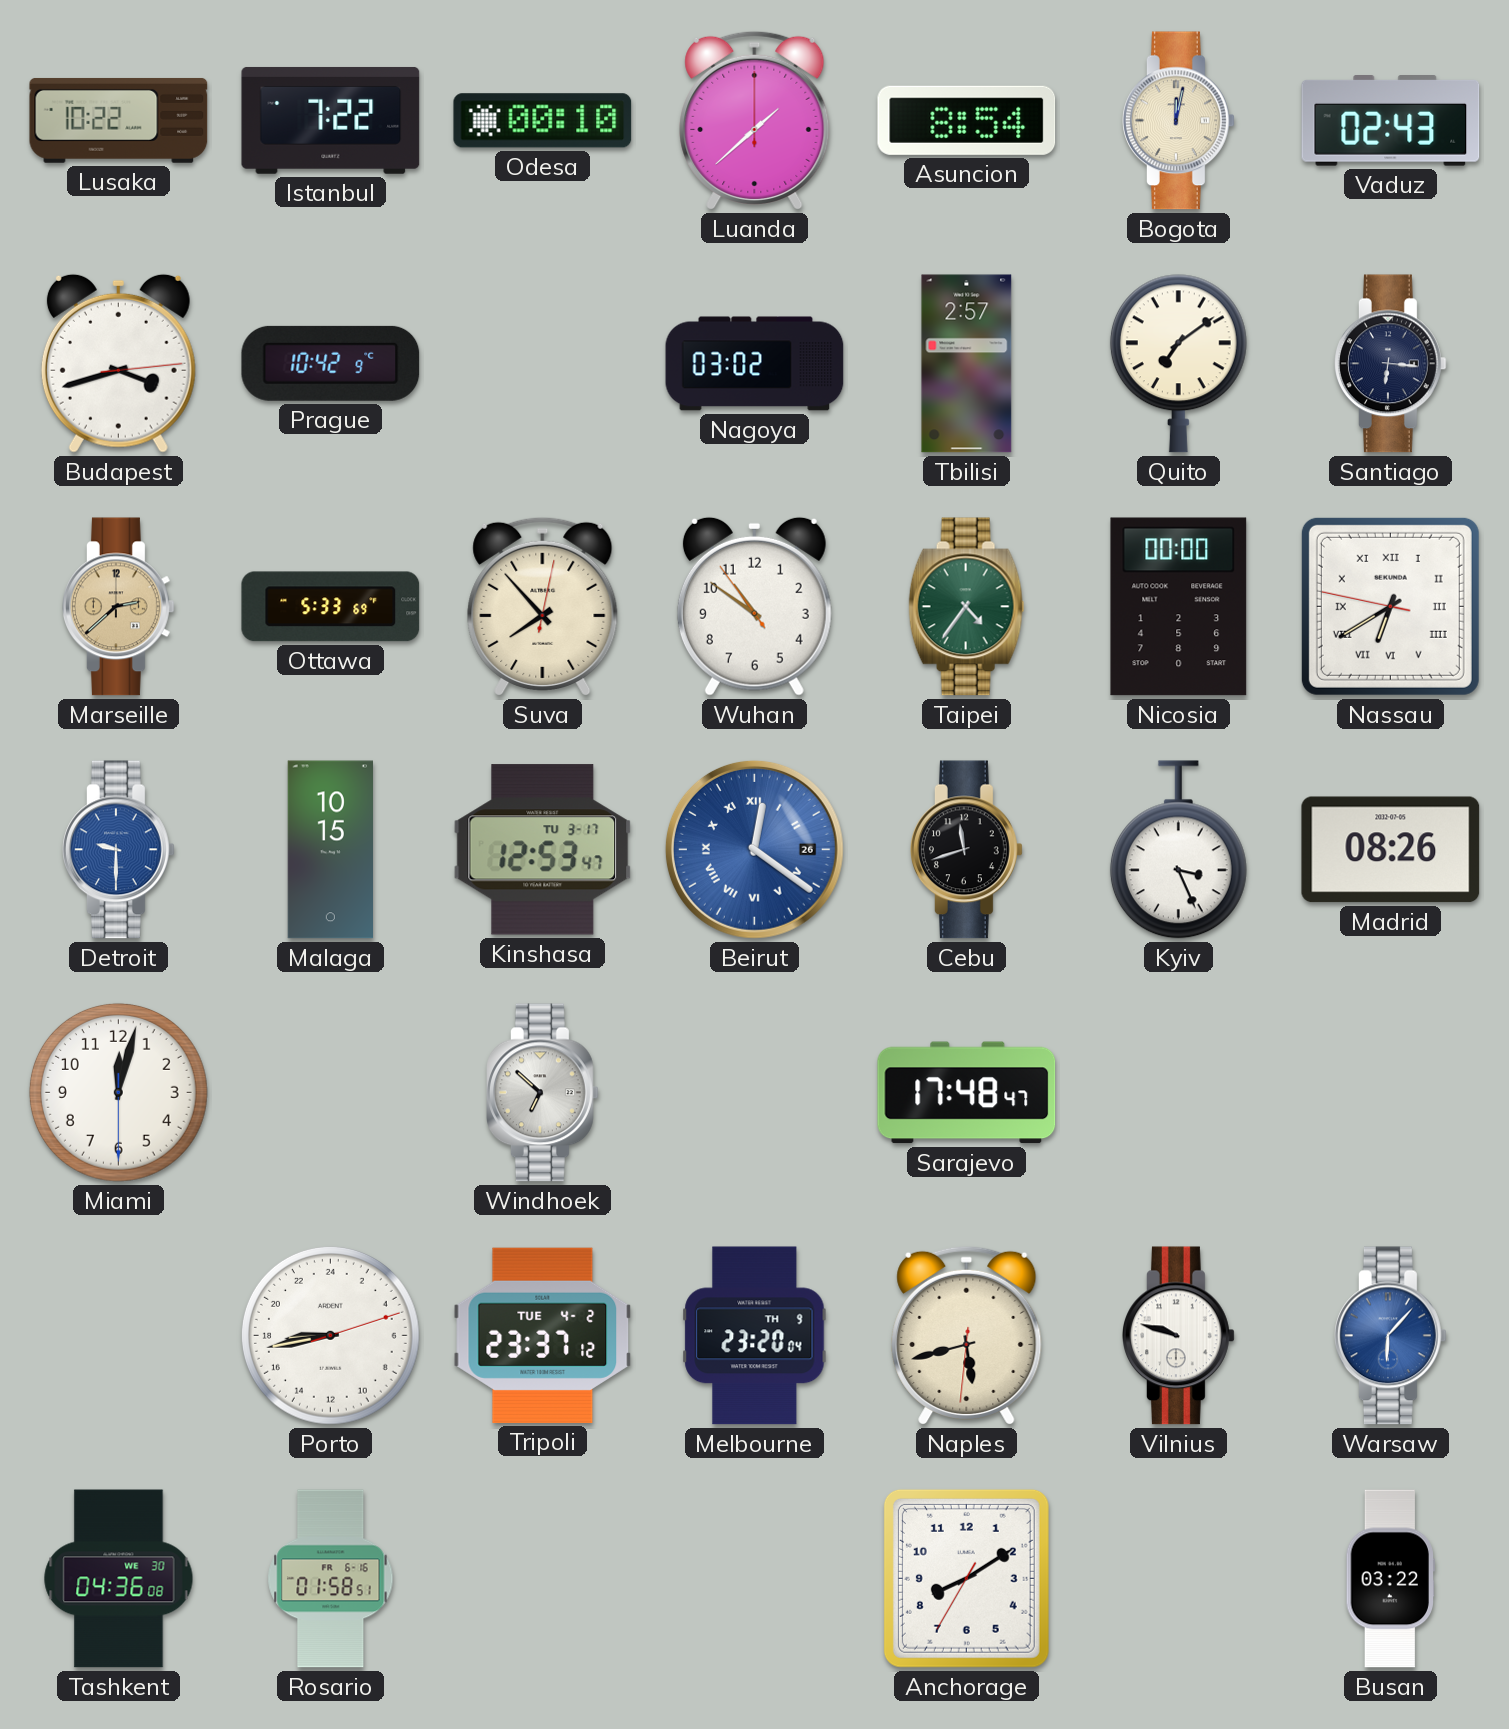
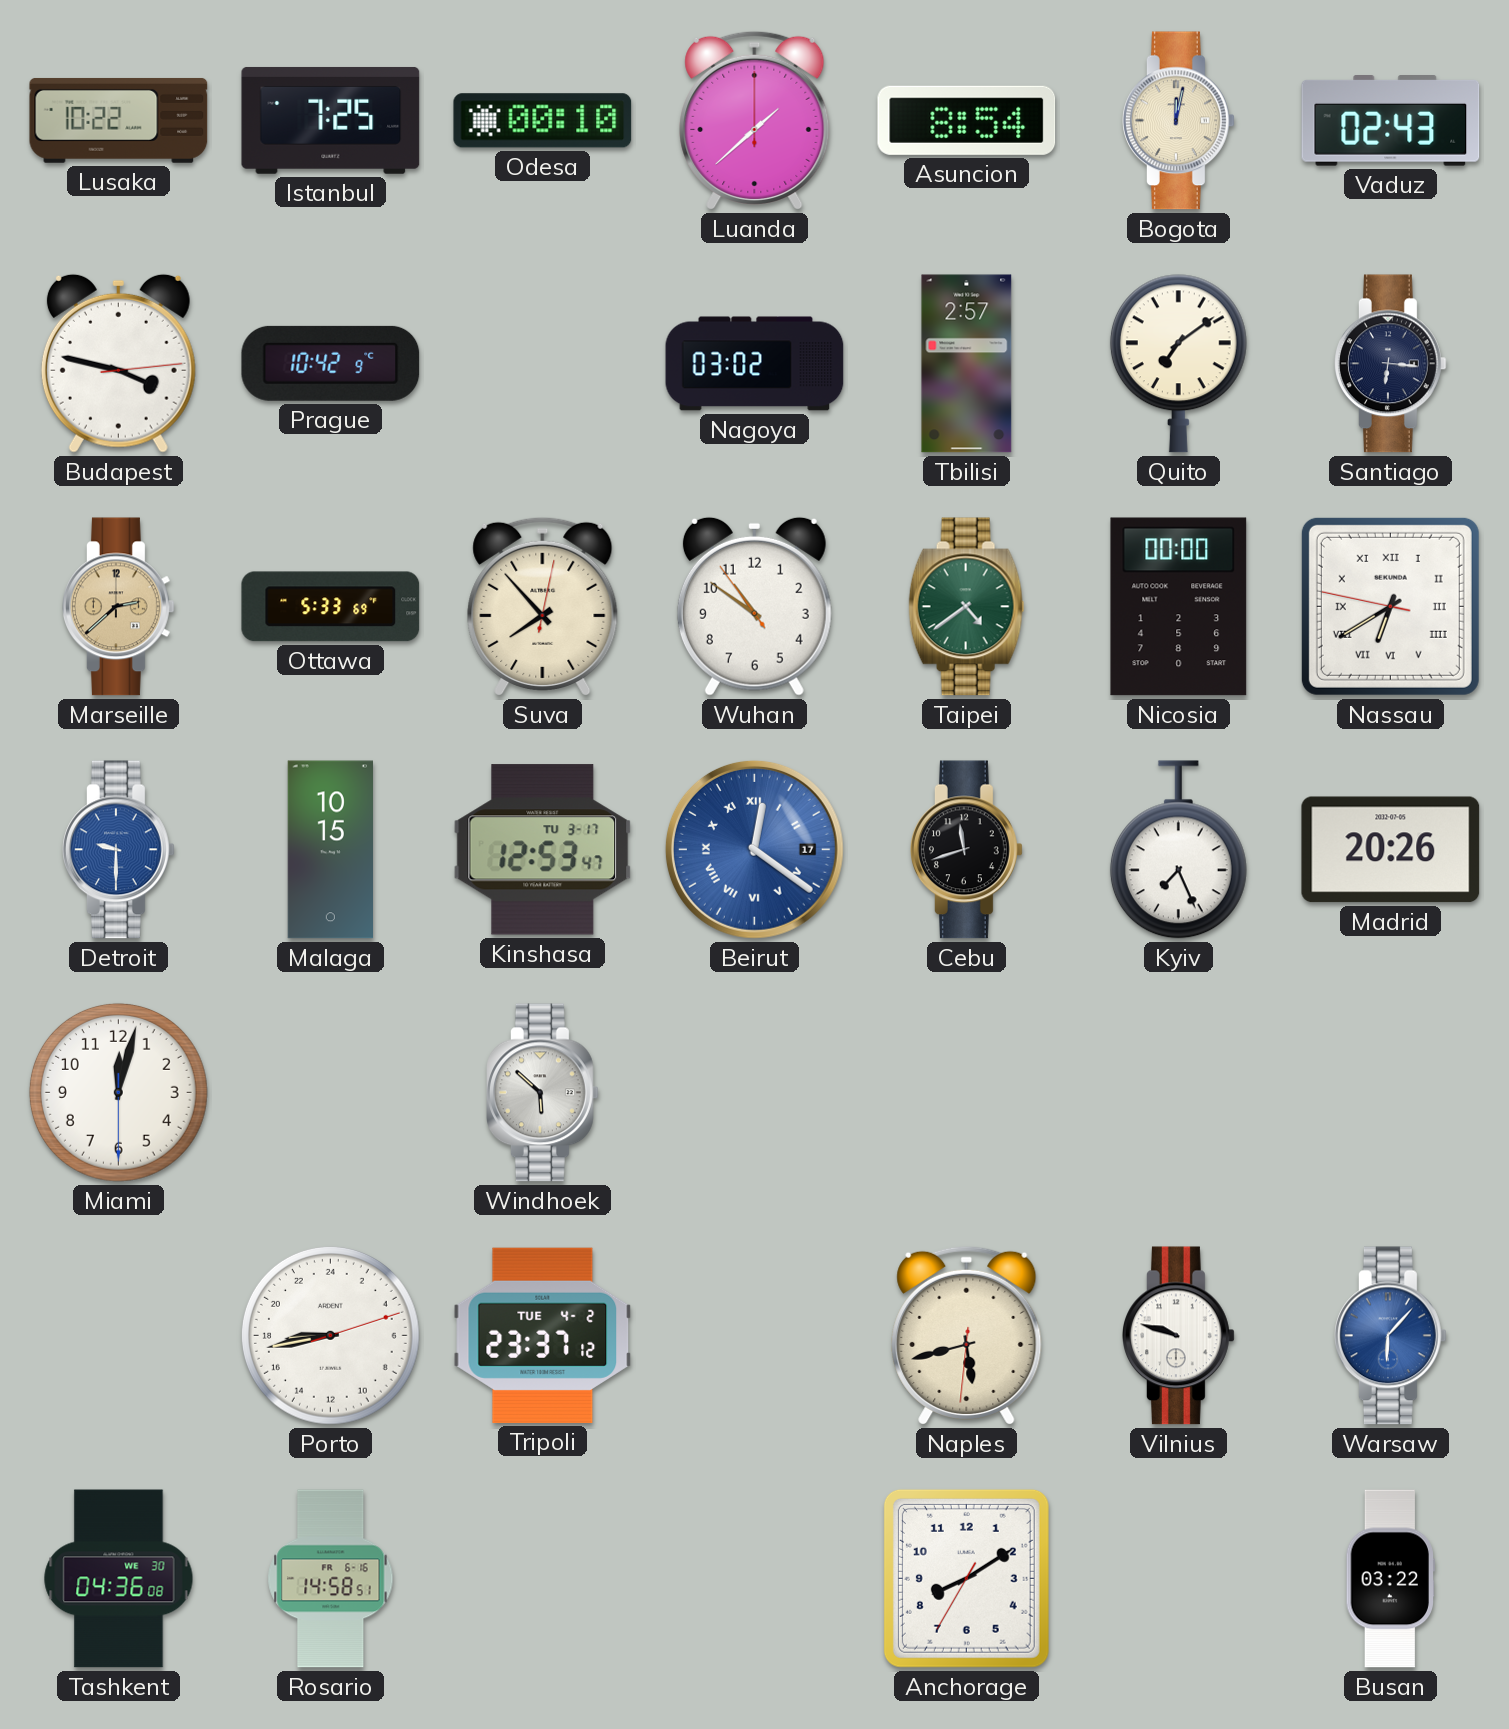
Istanbul: 7:22 -> 7:25 (331, 120)
Budapest: 3:42 -> 3:47 (118, 363)
Taipei: 4:36 -> 4:39 (966, 607)
Beirut date: 26 -> 17 (754, 849)
Kyiv: 3:26 -> 7:26 (1178, 850)
Madrid: 08:26 -> 20:26 (1391, 850)
Windhoek: 6:52 -> 5:52 (543, 1093)
Sarajevo: 17:48 -> none (967, 1093)
Melbourne: 23:20 -> none (755, 1336)
Rosario: 01:58 -> 14:58 (331, 1579)
